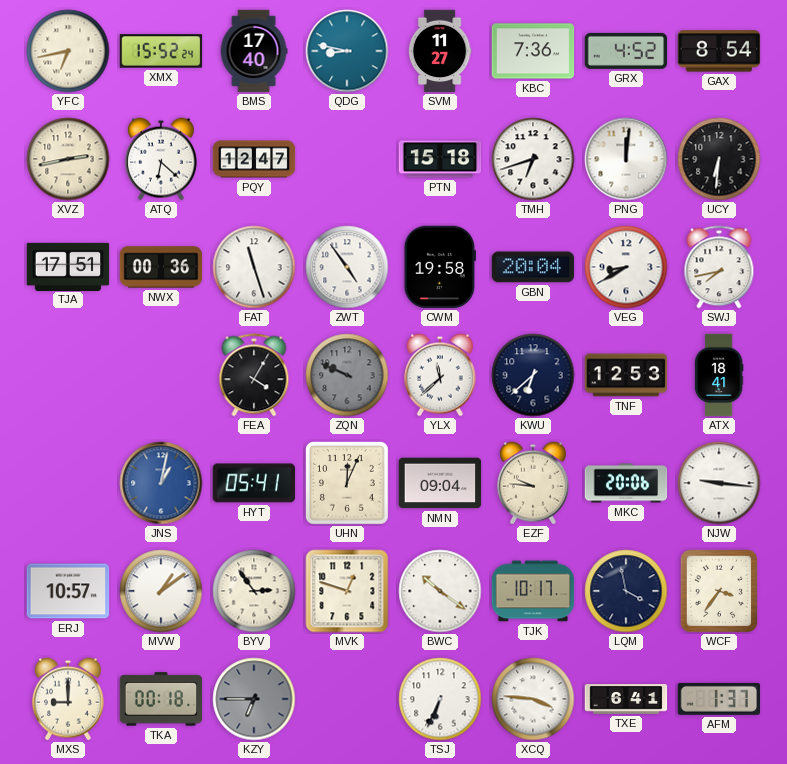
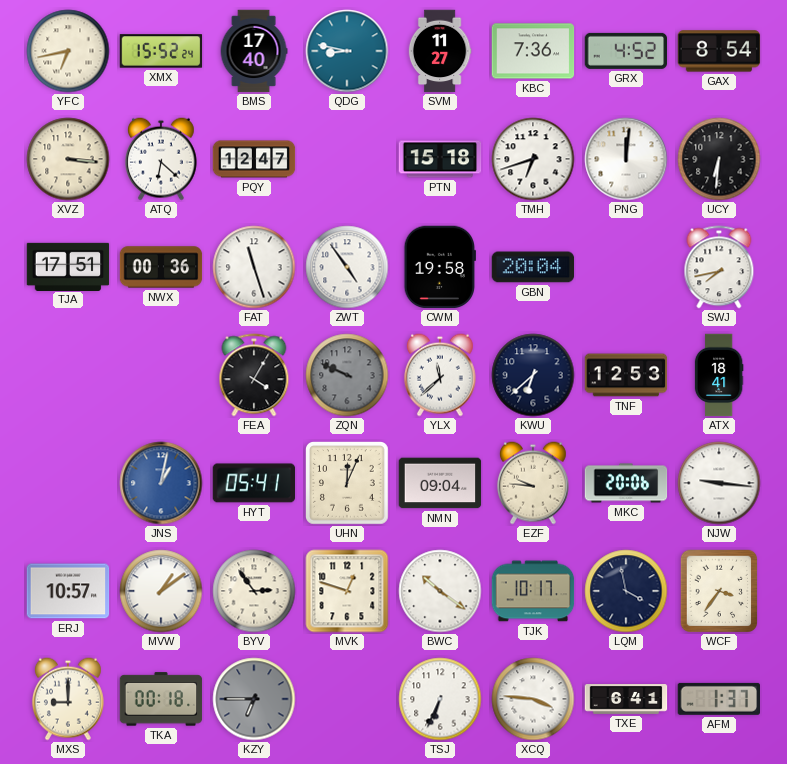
XVZ: 2:43 -> 3:16 (68, 159)
VEG: 8:40 -> none (626, 267)
